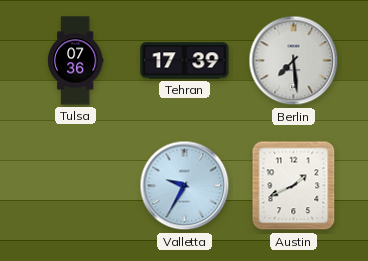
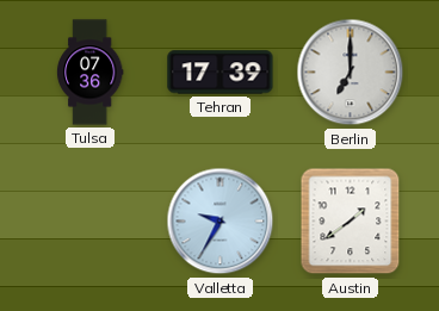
Berlin: 7:29 -> 7:00 (351, 73)
Austin: 1:41 -> 1:39 (351, 222)
